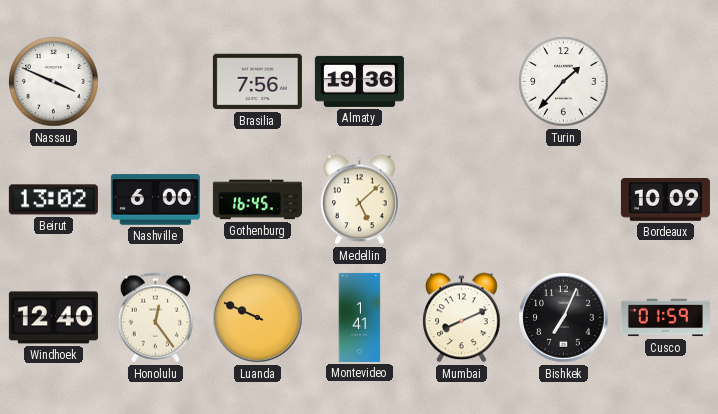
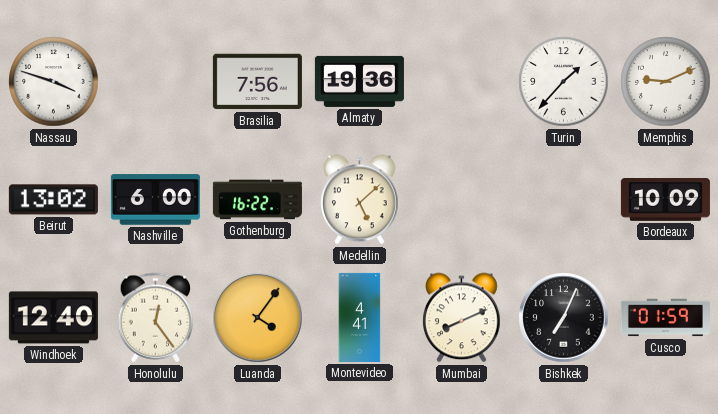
Nassau: 3:49 -> 3:48 (54, 82)
Memphis: none -> 9:11 (666, 82)
Gothenburg: 16:45 -> 16:22 (257, 200)
Luanda: 9:49 -> 4:06 (258, 318)
Montevideo: 1:41 -> 4:41 (360, 317)
